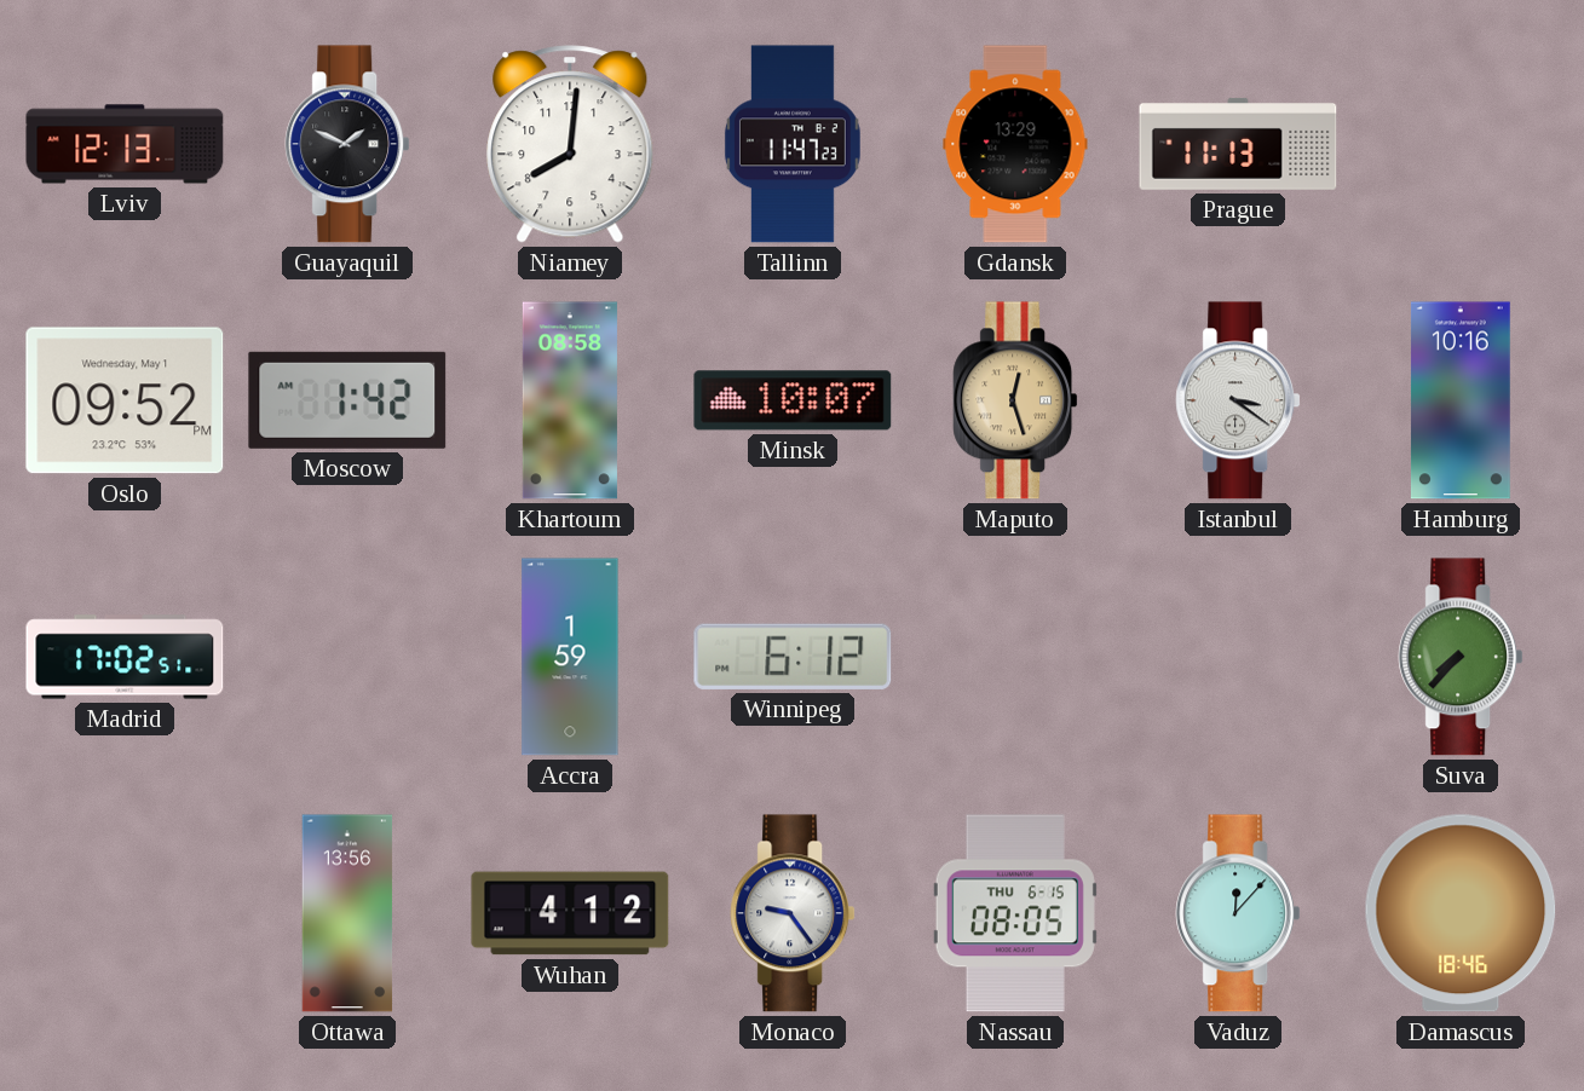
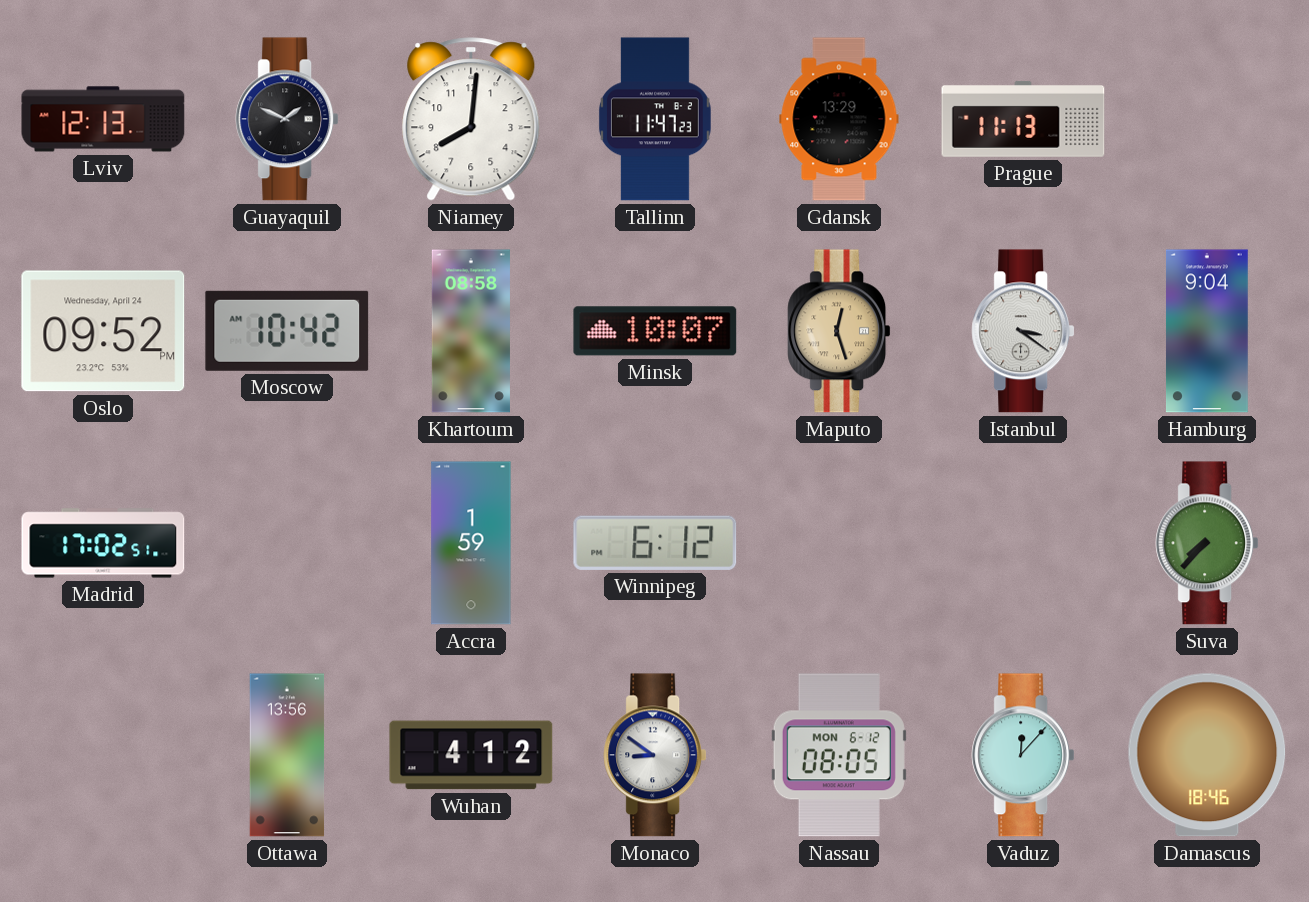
Oslo date: Wednesday, May 1 -> Wednesday, April 24 (103, 331)
Moscow: 1:42 -> 10:42 (287, 331)
Hamburg: 10:16 -> 9:04 (1207, 331)
Monaco: 9:24 -> 8:51 (655, 755)
Nassau date: THU 6-15 -> MON 6-12 (839, 755)
